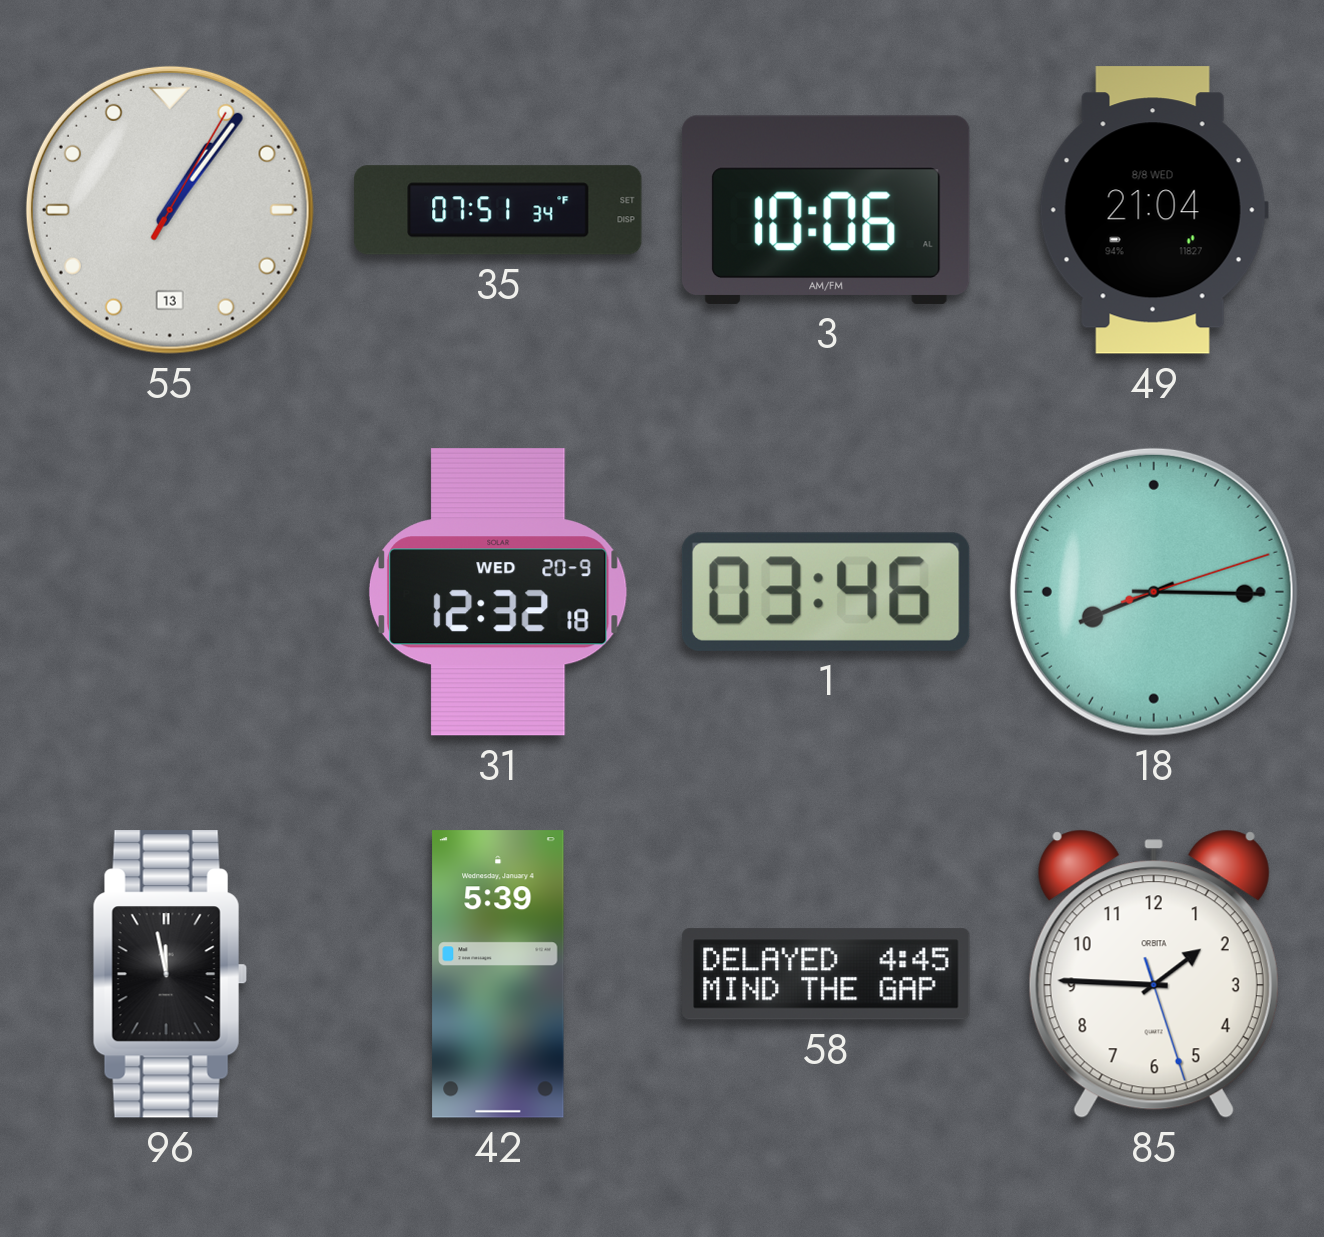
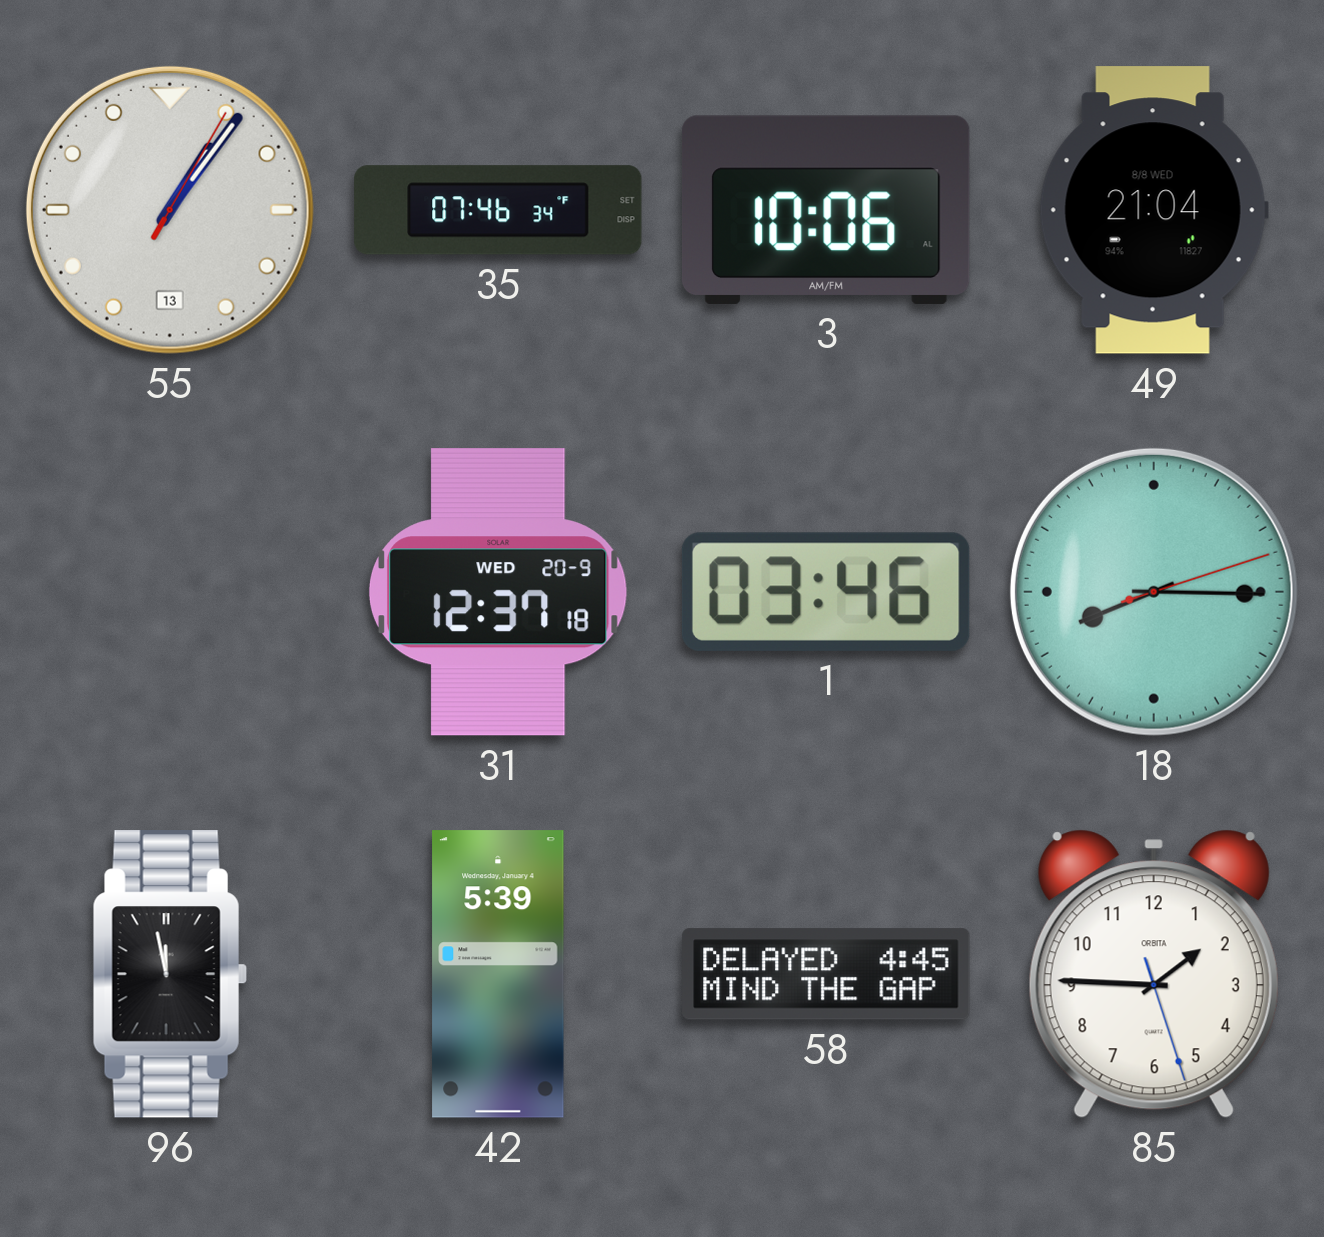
35: 07:51 -> 07:46 (498, 210)
31: 12:32 -> 12:37 (498, 593)
